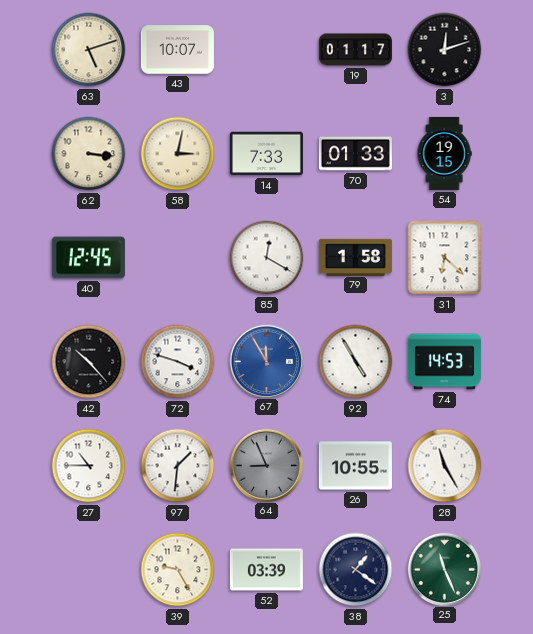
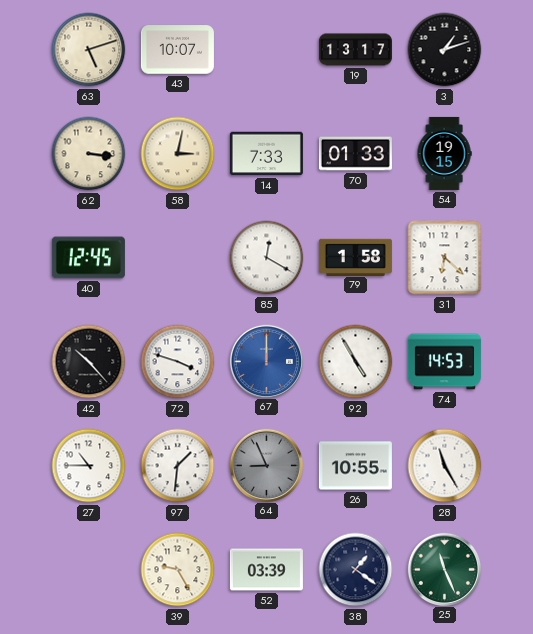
19: 01:17 -> 13:17 (355, 50)
3: 12:12 -> 1:12 (445, 50)
67: 11:55 -> 12:00 (266, 361)
